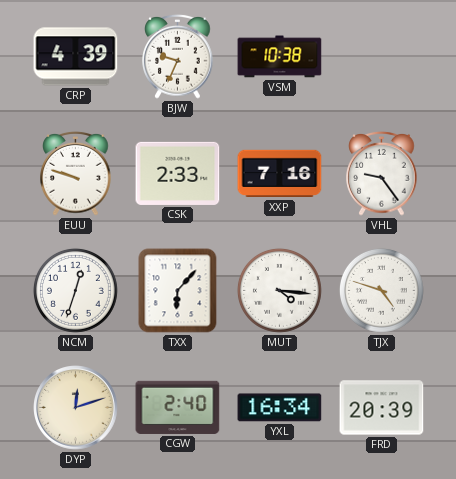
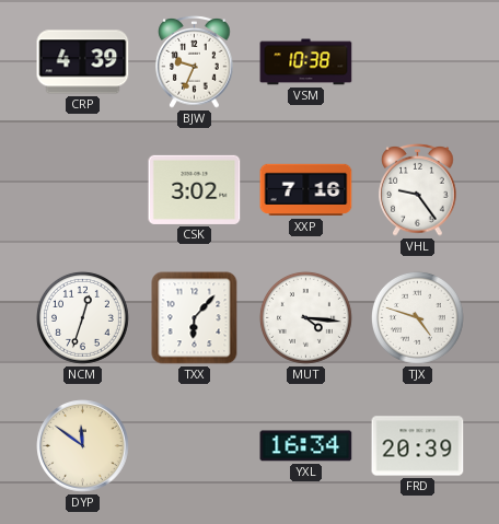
EUU: 9:48 -> none (76, 174)
CSK: 2:33 -> 3:02 (195, 189)
DYP: 12:12 -> 11:51 (83, 446)
CGW: 2:40 -> none (178, 407)
